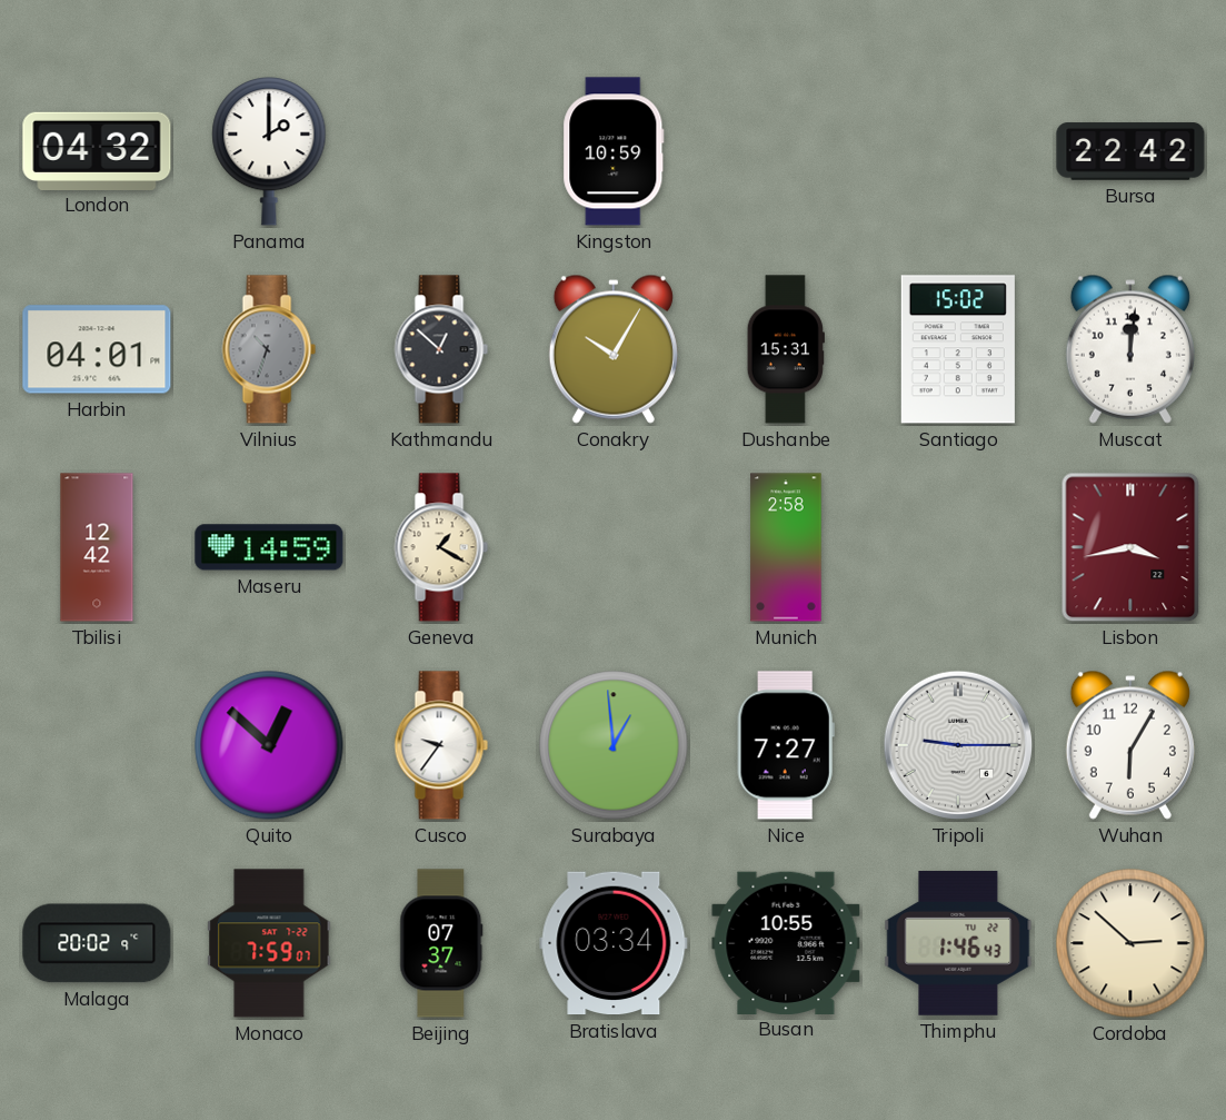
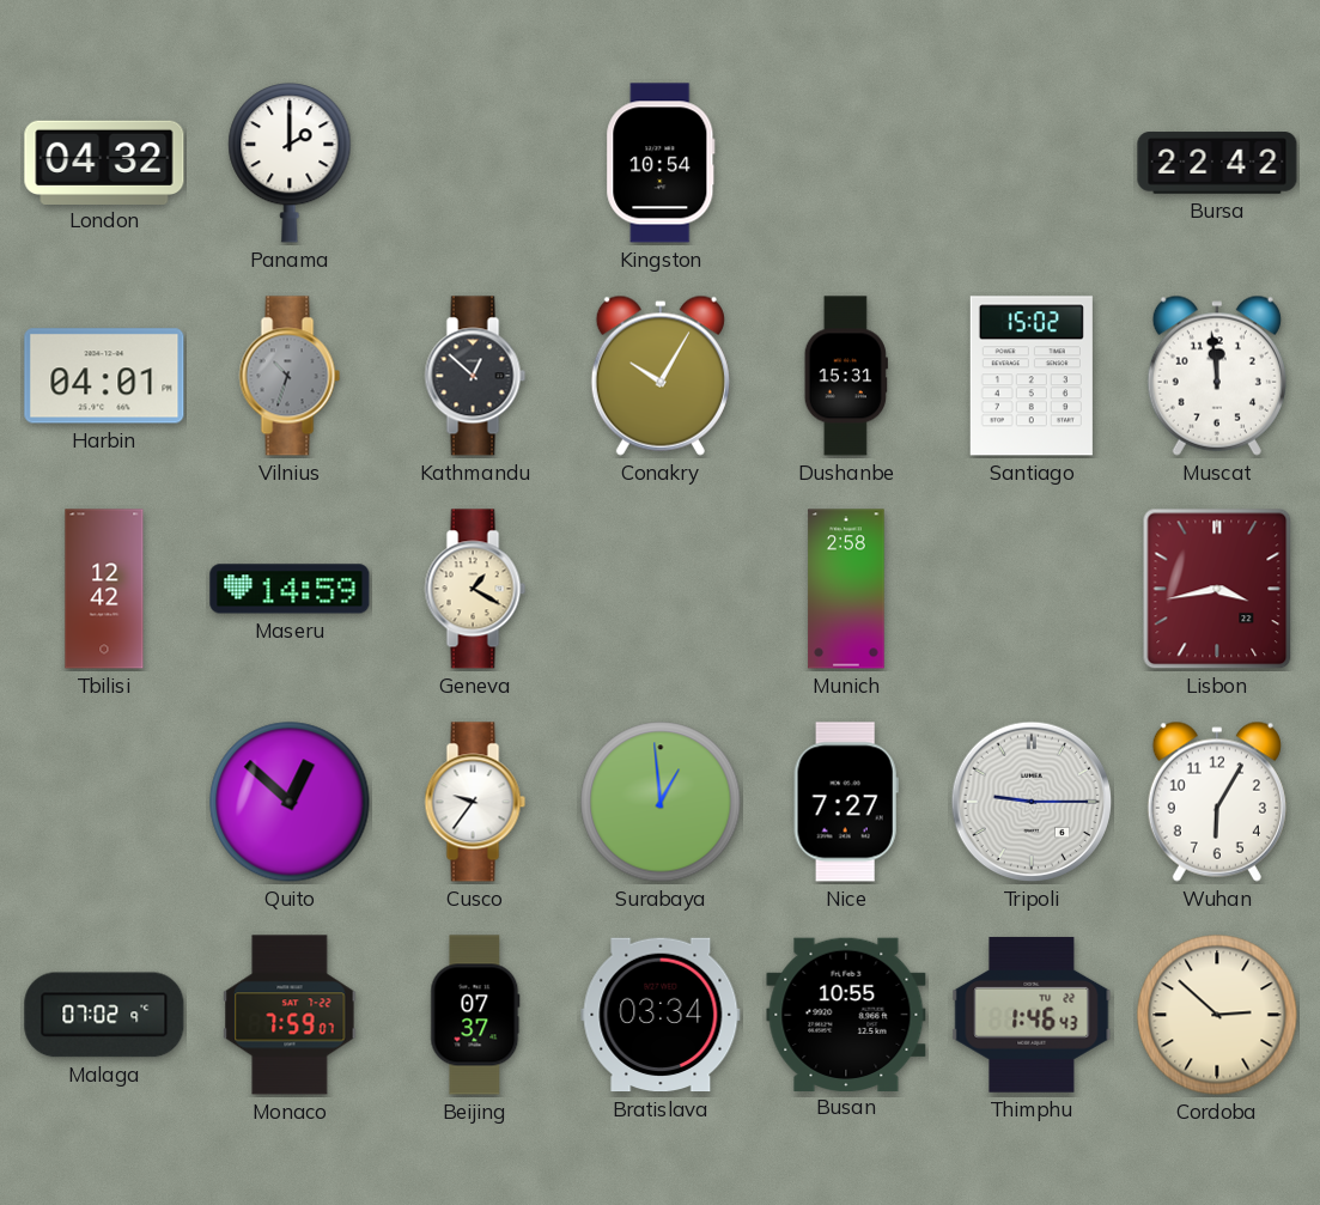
Kingston: 10:59 -> 10:54 (661, 163)
Muscat: 12:01 -> 11:59 (1217, 376)
Malaga: 20:02 -> 07:02 (104, 1015)
